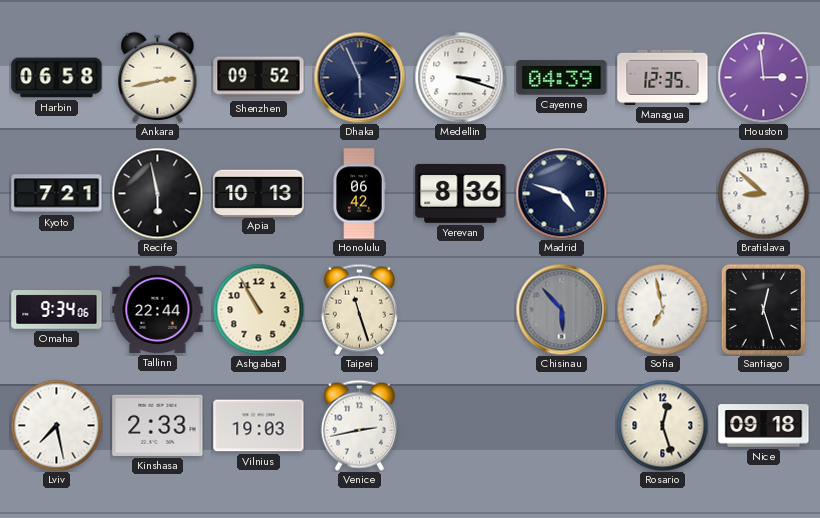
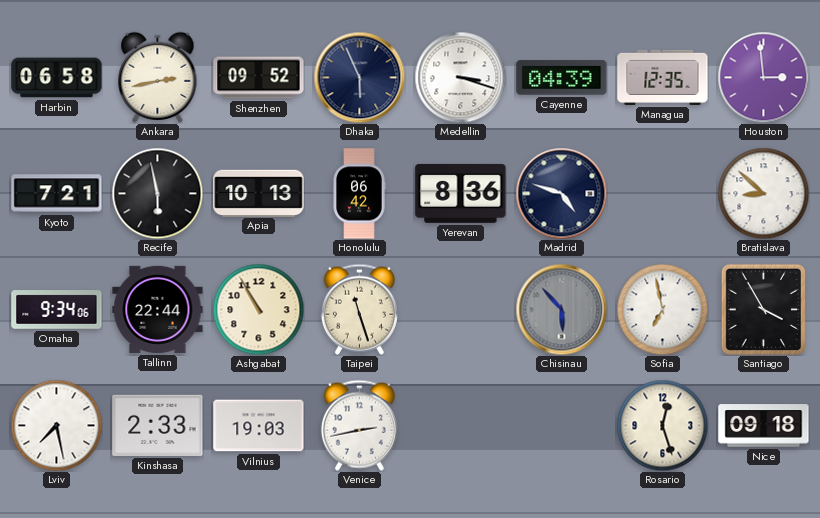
Santiago: 12:27 -> 3:55 (763, 309)
